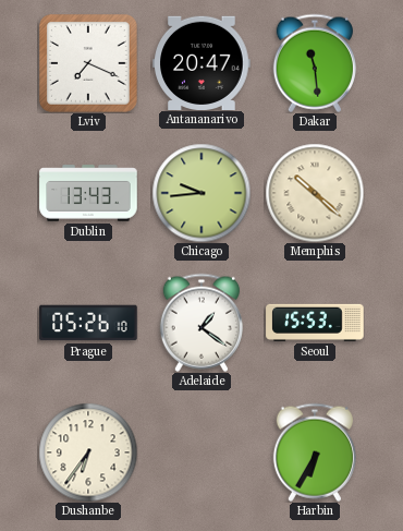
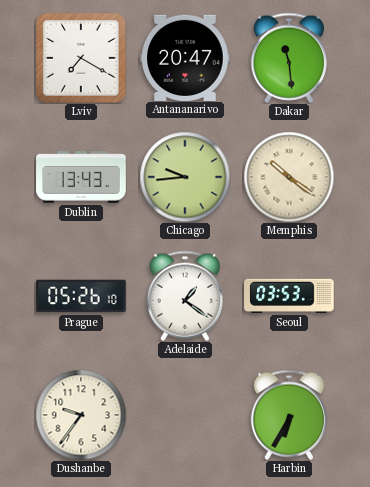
Lviv: 7:19 -> 7:20 (81, 58)
Memphis: 10:22 -> 10:21 (289, 177)
Seoul: 15:53 -> 03:53 (289, 296)
Dushanbe: 6:36 -> 9:36 (81, 415)
